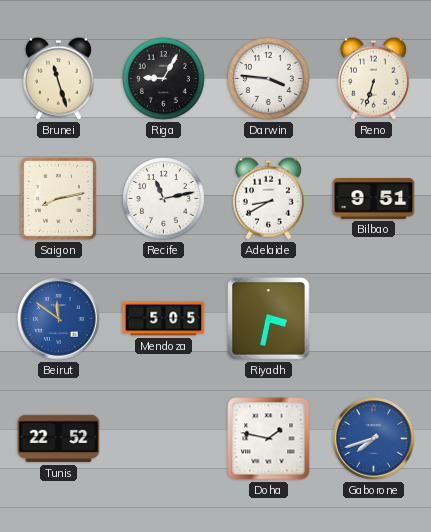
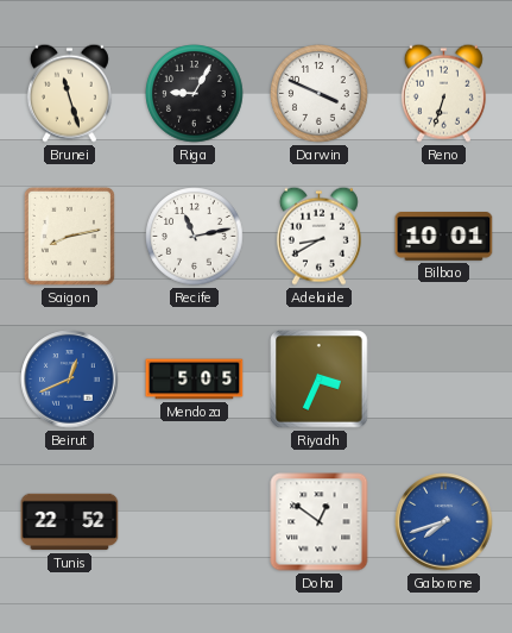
Darwin: 3:46 -> 3:49 (320, 94)
Bilbao: 9:51 -> 10:01 (444, 237)
Beirut: 11:51 -> 12:41 (70, 380)
Riyadh: 3:32 -> 3:34 (320, 380)
Doha: 1:47 -> 12:51 (320, 522)
